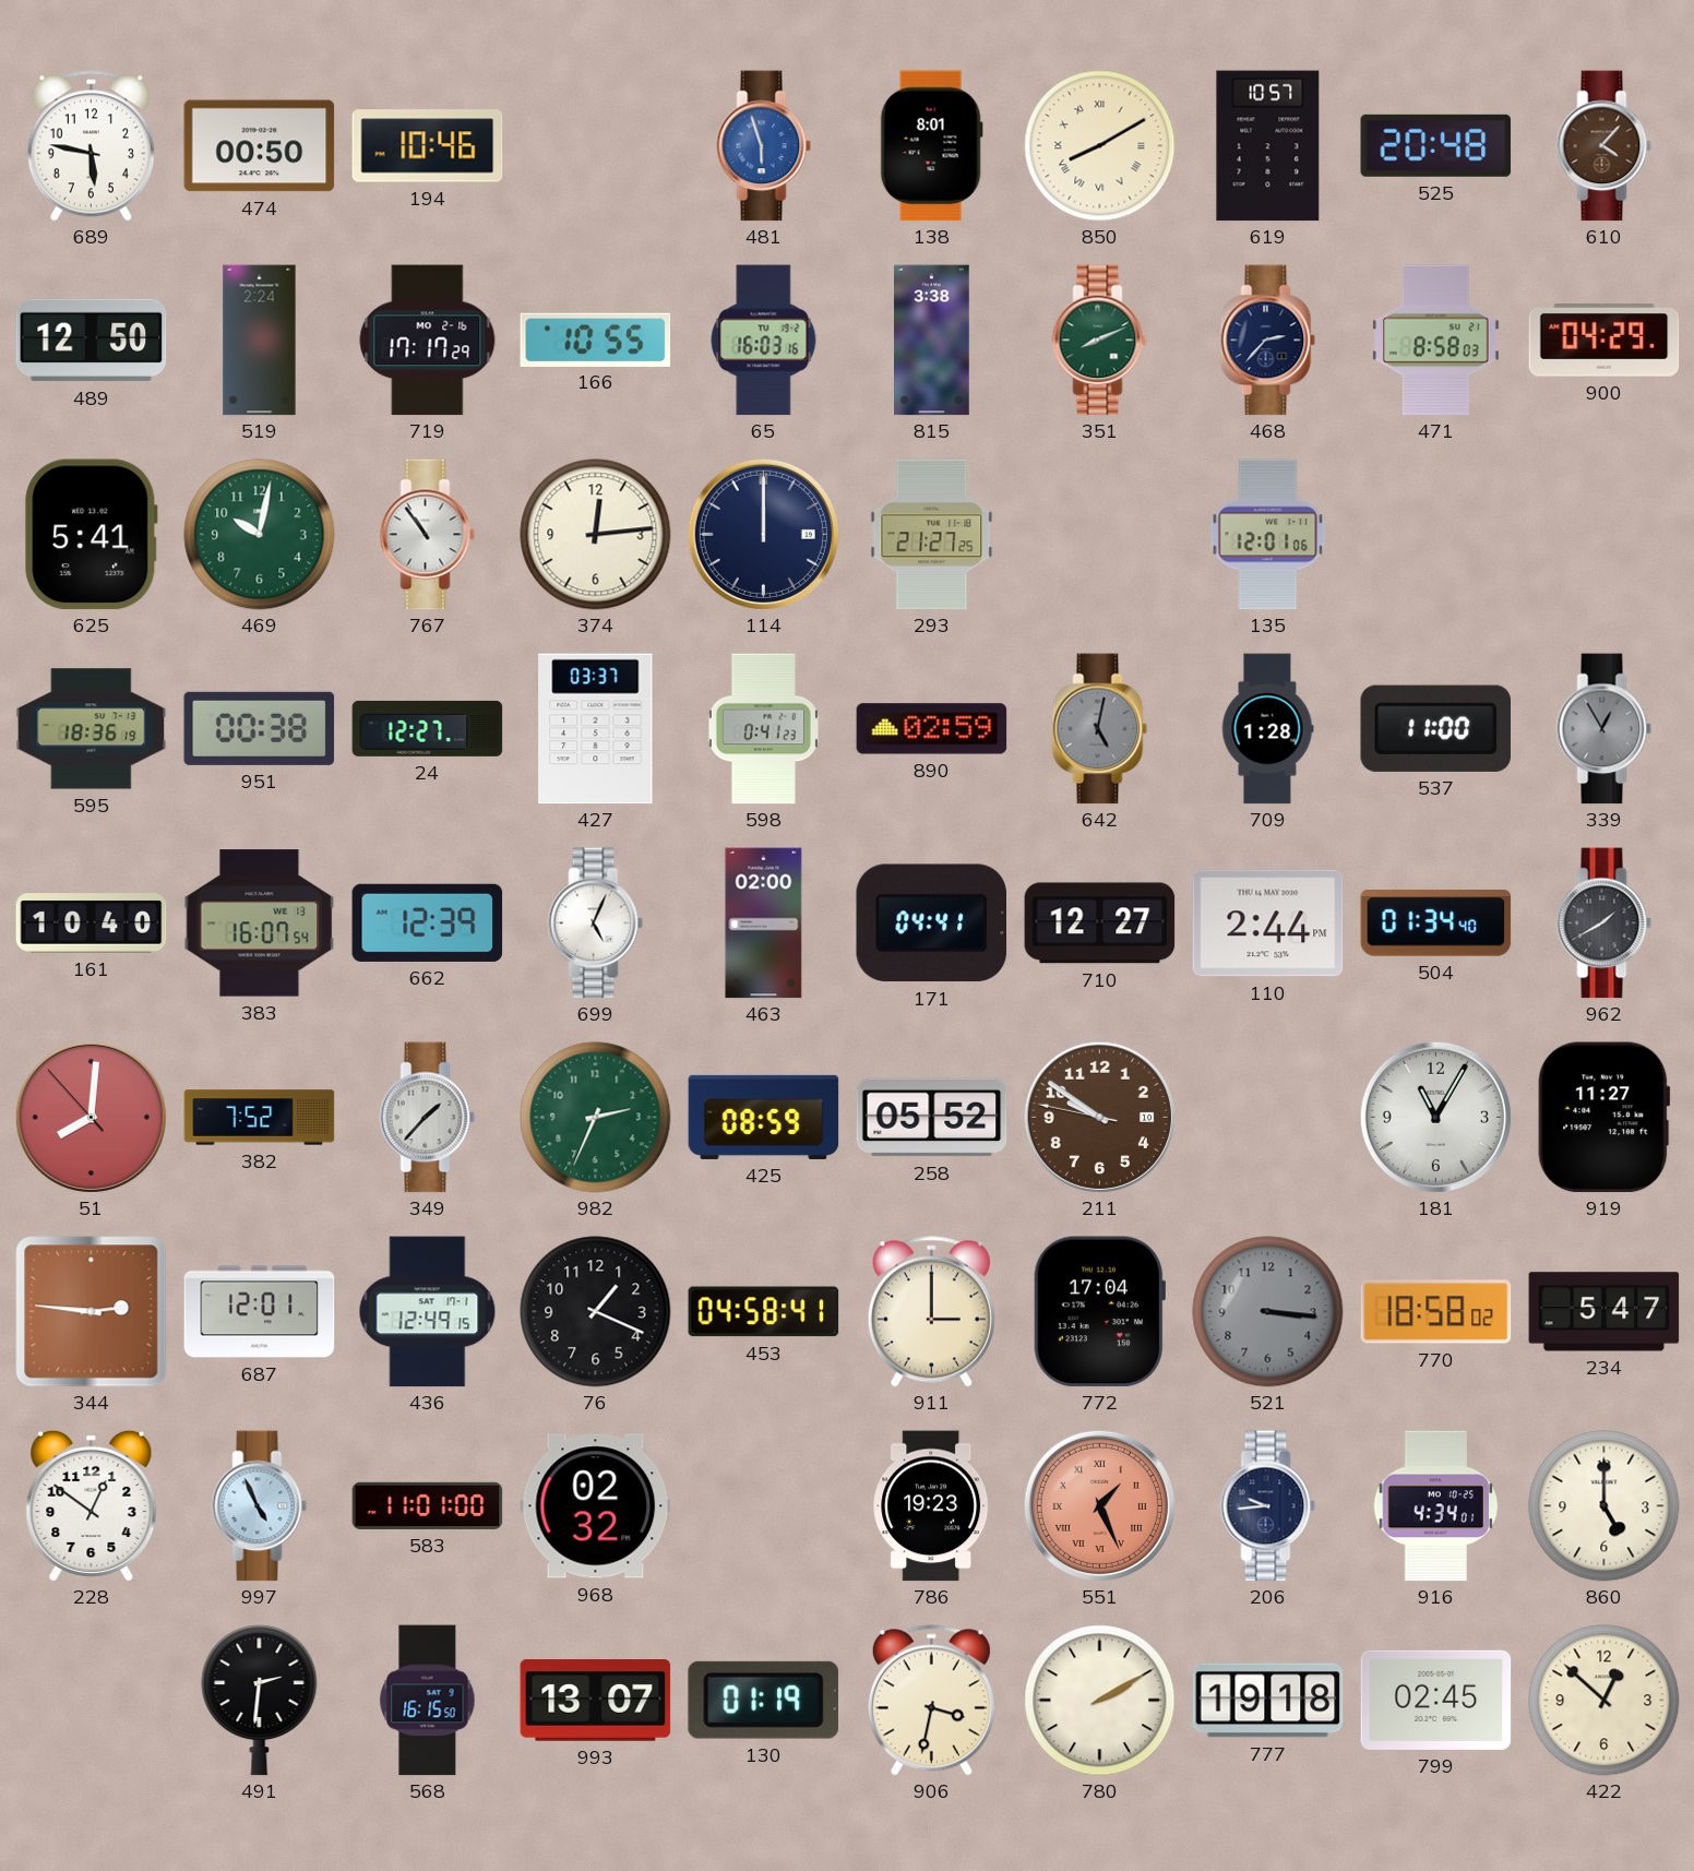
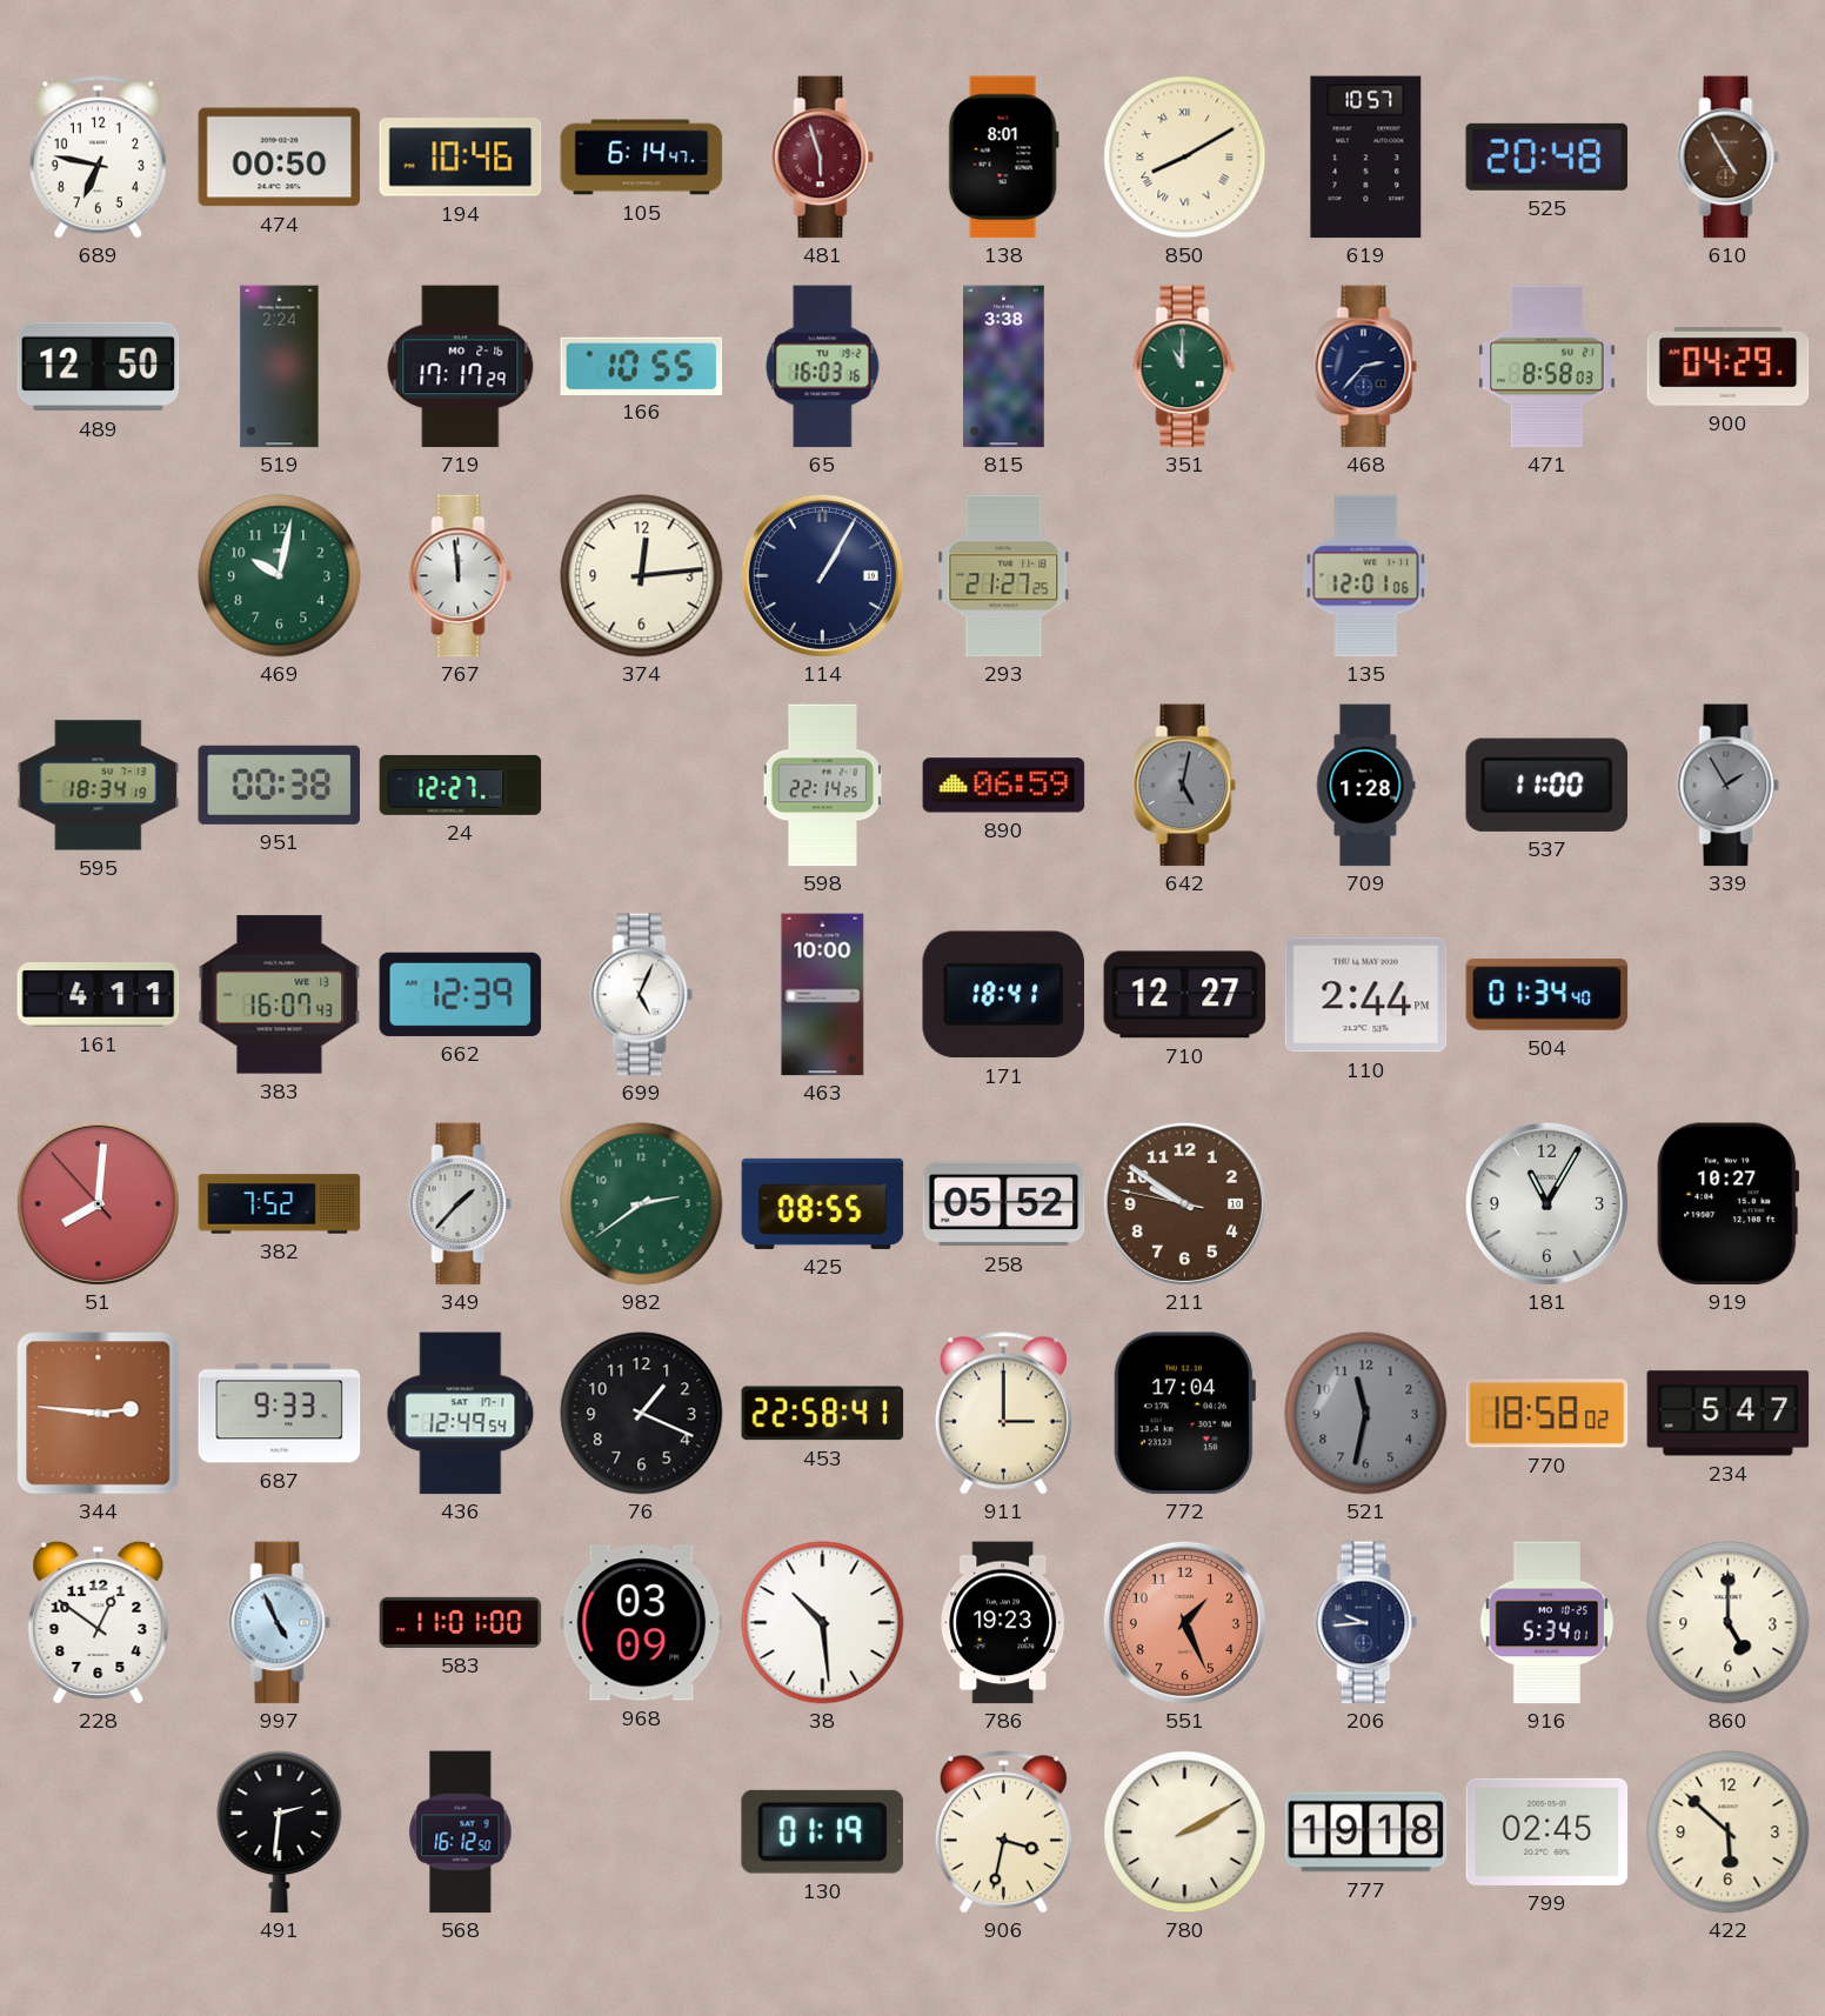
689: 5:47 -> 6:47 (98, 158)
105: none -> 6:14 (642, 158)
481 dial: blue -> burgundy (823, 158)
610: 4:07 -> 4:55 (1729, 158)
351: 8:11 -> 11:00 (1185, 367)
625: 5:41 -> none (92, 535)
767: 10:54 -> 11:59 (461, 576)
114: 12:00 -> 1:05 (822, 575)
595: 18:36 -> 18:34 (99, 786)
427: 03:37 -> none (596, 729)
598: 0:41 -> 22:14 (822, 786)
890: 02:59 -> 06:59 (1004, 786)
339: 12:55 -> 1:55 (1729, 786)
161: 10:40 -> 4:11 (99, 995)
383: 16:07:54 -> 16:07:43 (280, 995)
463: 02:00 -> 10:00 (823, 995)
171: 04:41 -> 18:41 (1003, 995)
962: 1:40 -> none (1604, 923)
982: 2:34 -> 2:39 (642, 1204)
425: 08:59 -> 08:55 (823, 1203)
919: 11:27 -> 10:27 (1729, 1204)
687: 12:01 -> 9:33 (280, 1414)
436: 12:49:15 -> 12:49:54 (461, 1414)
453: 04:58 -> 22:58 (823, 1414)
521: 3:16 -> 11:32 (1366, 1414)
968: 02:32 -> 03:09 (642, 1623)
38: none -> 10:29 (823, 1623)
551 numerals: Roman -> Arabic (1184, 1622)
916: 4:34 -> 5:34 (1547, 1623)
568: 16:15 -> 16:12 (461, 1833)
993: 13:07 -> none (596, 1701)
422: 12:52 -> 5:52 (1729, 1833)
